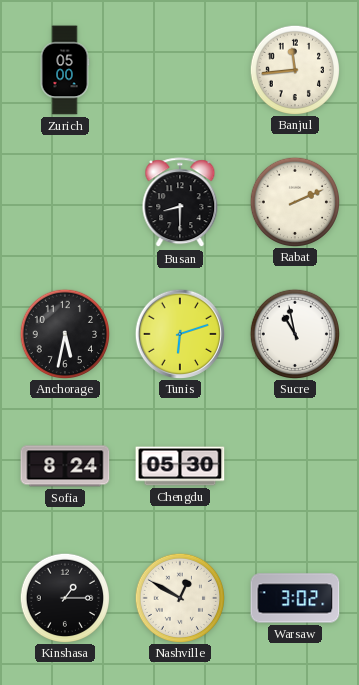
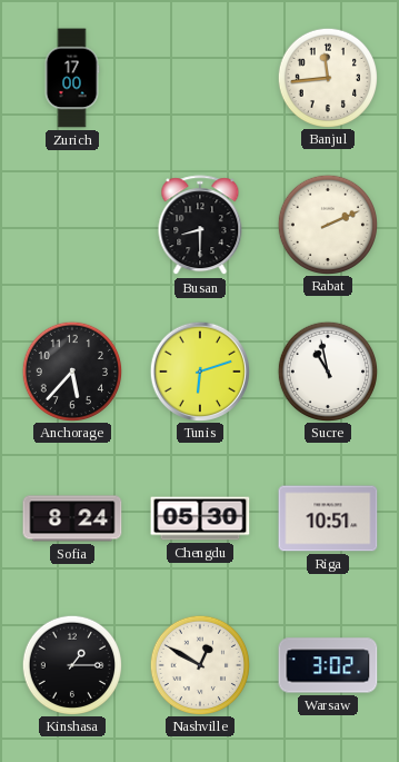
Zurich: 05:00 -> 17:00 (72, 78)
Anchorage: 5:32 -> 5:37 (71, 370)
Riga: none -> 10:51 (328, 518)
